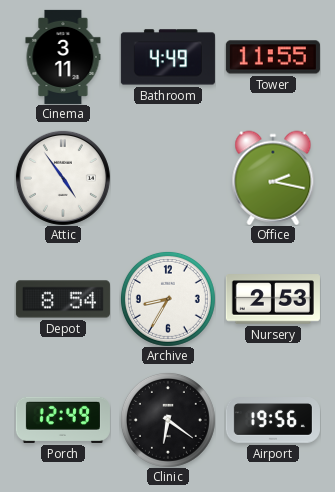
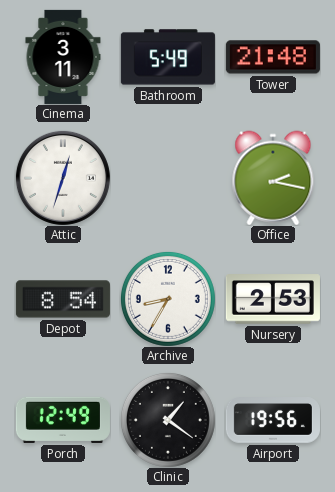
Bathroom: 4:49 -> 5:49 (168, 57)
Tower: 11:55 -> 21:48 (273, 57)
Attic: 4:54 -> 12:33 (63, 178)
Clinic: 6:21 -> 1:21 (168, 420)
